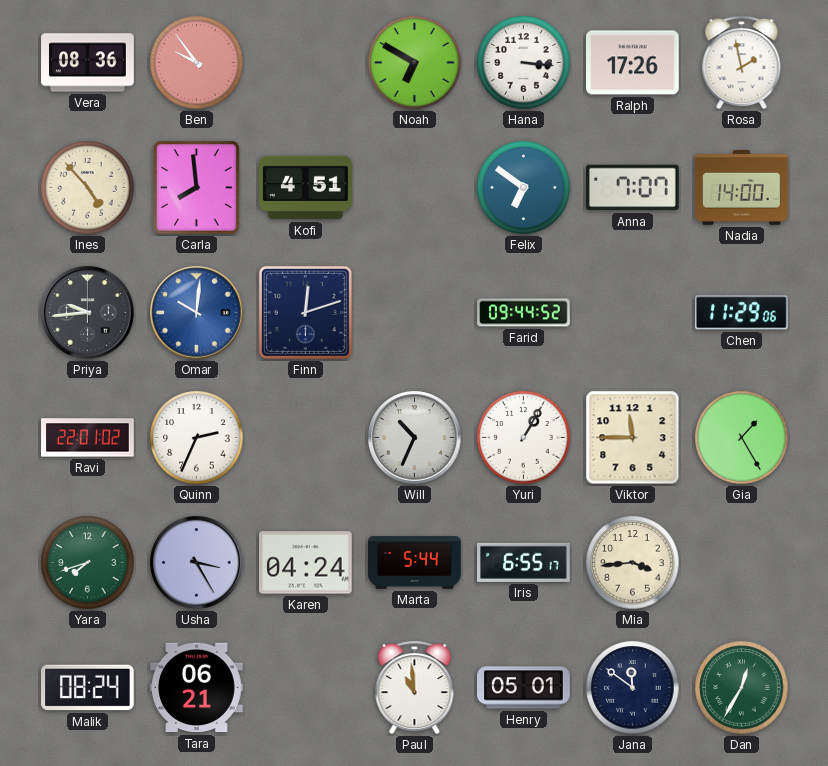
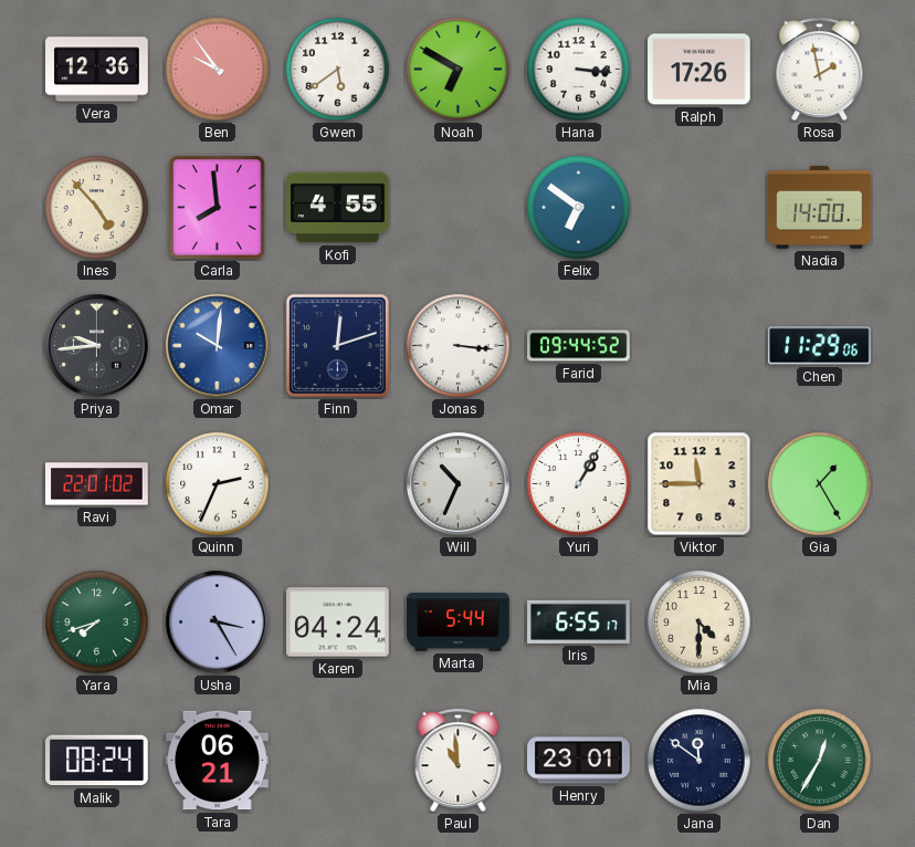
Vera: 08:36 -> 12:36 (97, 70)
Gwen: none -> 5:39 (338, 70)
Kofi: 4:51 -> 4:55 (338, 208)
Anna: 7:07 -> none (633, 188)
Jonas: none -> 3:16 (459, 346)
Mia: 3:44 -> 4:30 (700, 623)
Henry: 05:01 -> 23:01 (579, 761)
